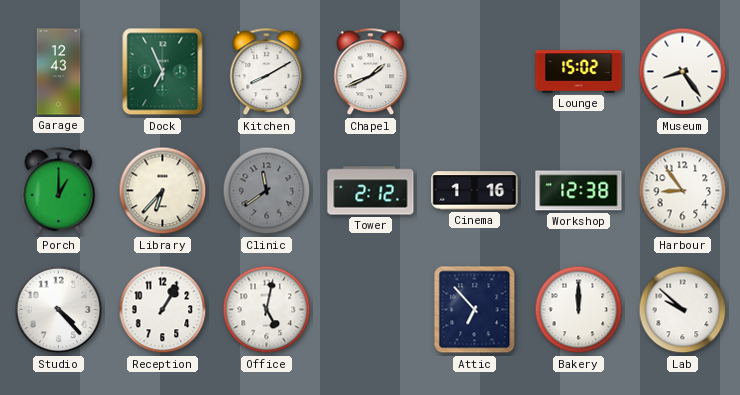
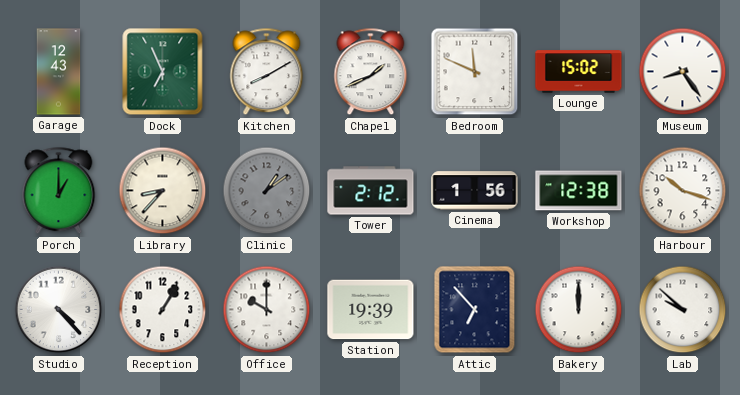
Bedroom: none -> 11:49 (475, 72)
Library: 6:37 -> 8:37 (163, 191)
Clinic: 11:39 -> 1:09 (267, 191)
Cinema: 1:16 -> 1:56 (475, 191)
Harbour: 8:54 -> 10:18 (683, 191)
Office: 5:02 -> 10:00 (267, 310)
Station: none -> 19:39 (371, 310)
